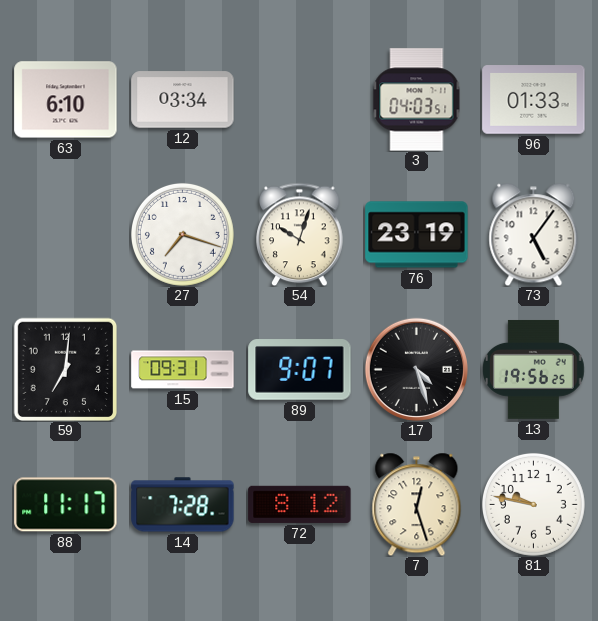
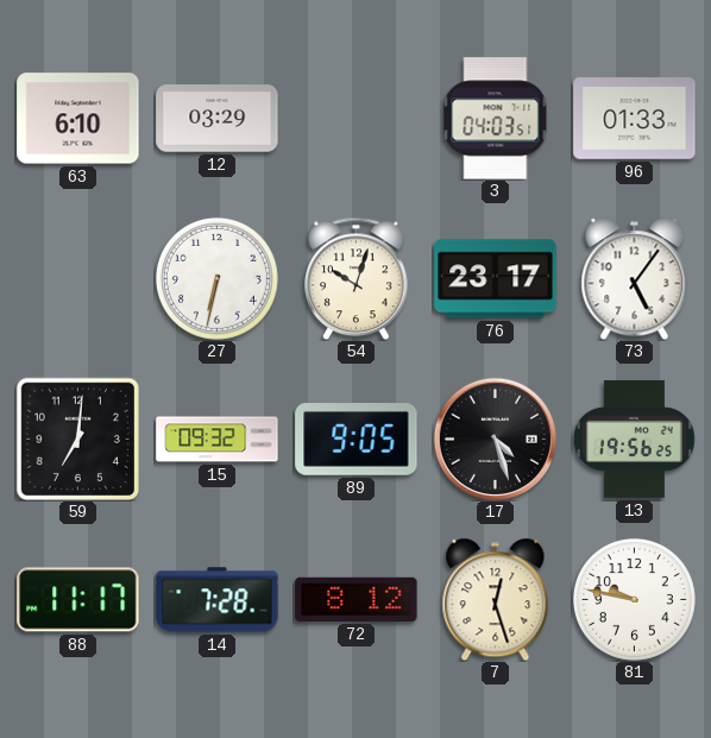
12: 03:34 -> 03:29 (218, 119)
27: 7:18 -> 6:32 (216, 278)
76: 23:19 -> 23:17 (496, 279)
15: 09:31 -> 09:32 (218, 440)
89: 9:07 -> 9:05 (357, 440)
